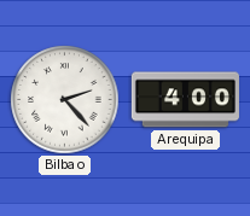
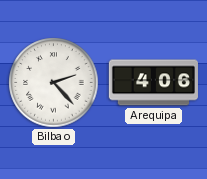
Arequipa: 4:00 -> 4:06 (153, 83)
